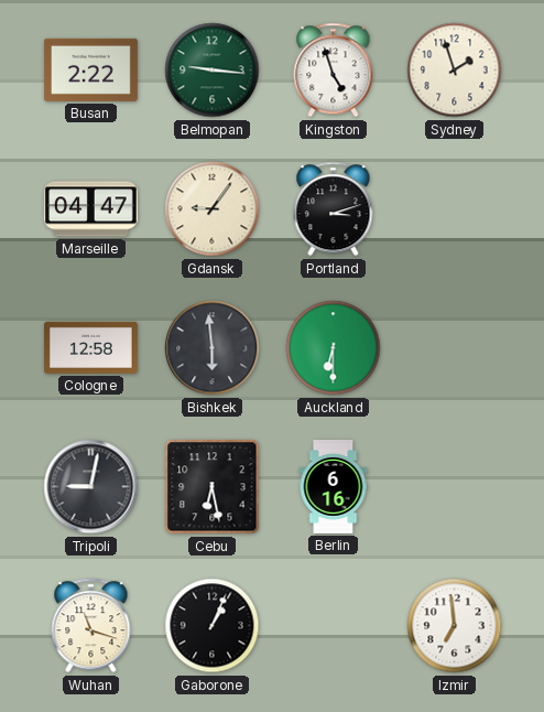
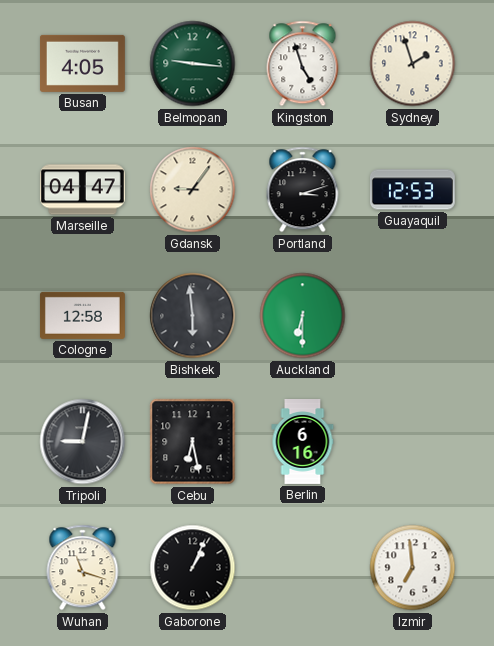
Busan: 2:22 -> 4:05 (82, 63)
Guayaquil: none -> 12:53 (412, 190)
